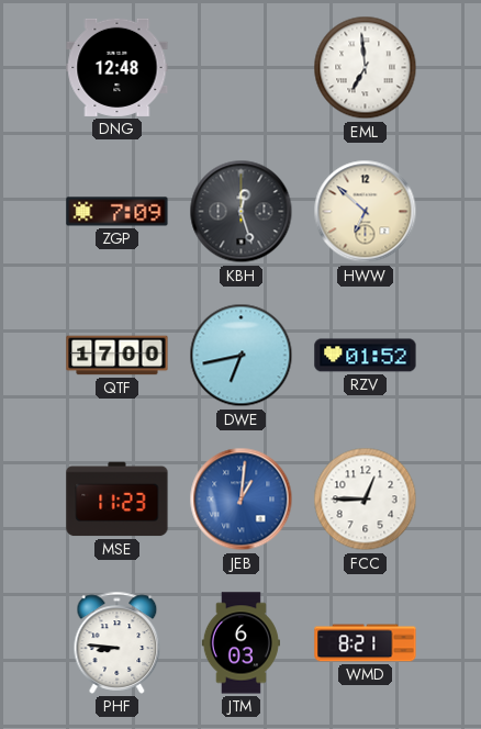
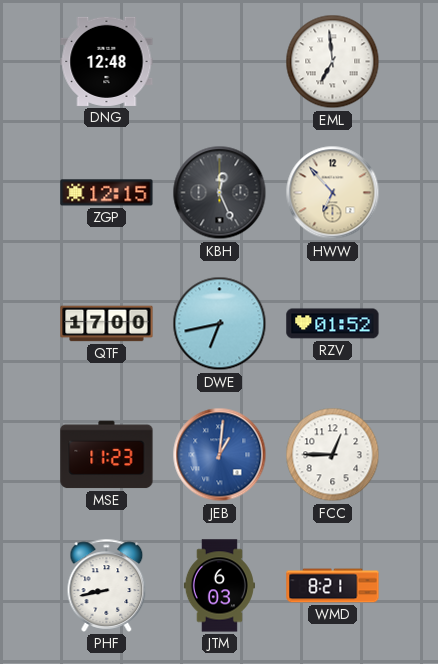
ZGP: 7:09 -> 12:15 (107, 193)
KBH: 12:27 -> 12:26 (220, 193)
HWW: 6:52 -> 6:53 (333, 193)
PHF: 8:46 -> 8:43 (107, 585)
